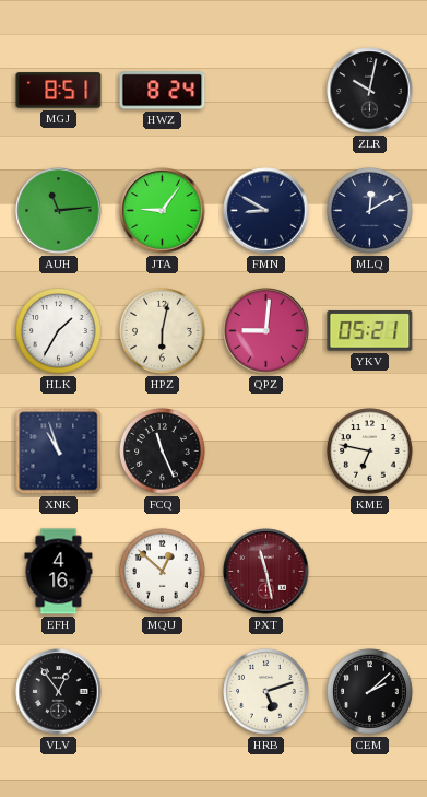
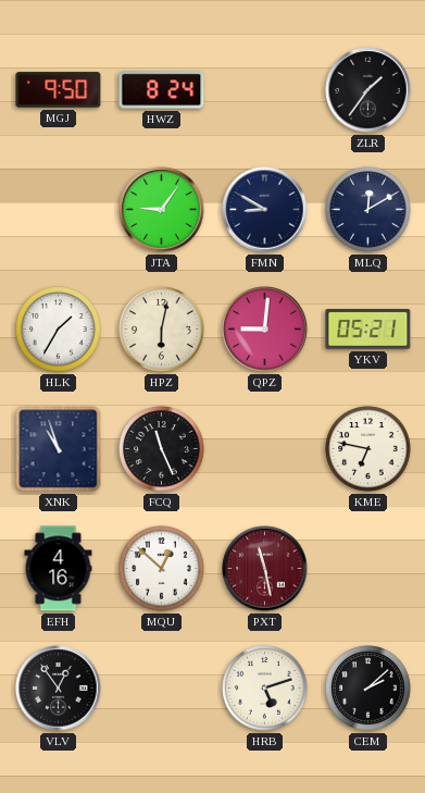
MGJ: 8:51 -> 9:50 (59, 90)
ZLR: 10:02 -> 1:36 (368, 90)
AUH: 11:14 -> none (59, 211)
